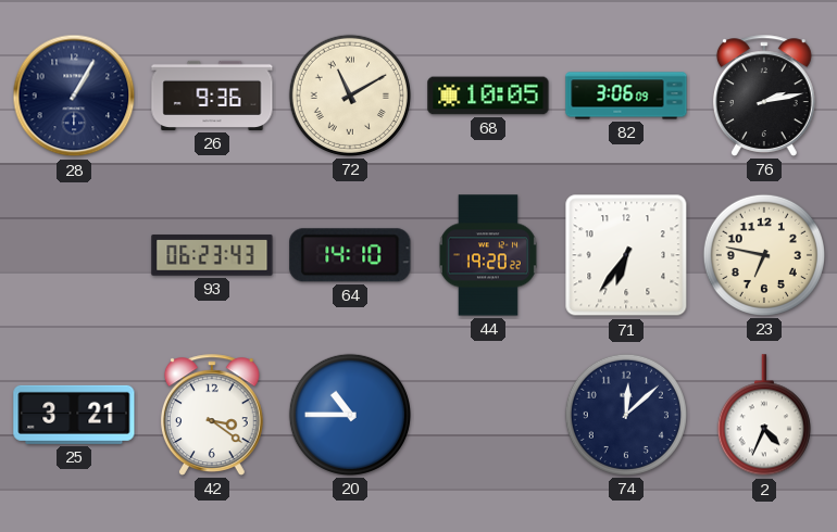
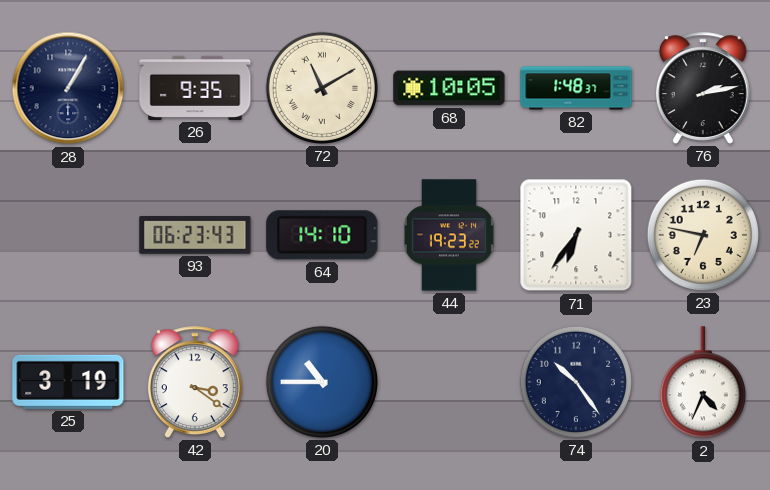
26: 9:36 -> 9:35 (195, 88)
82: 3:06 -> 1:48 (576, 88)
44: 19:20 -> 19:23 (449, 235)
25: 3:21 -> 3:19 (68, 382)
74: 12:08 -> 10:24 (576, 382)
